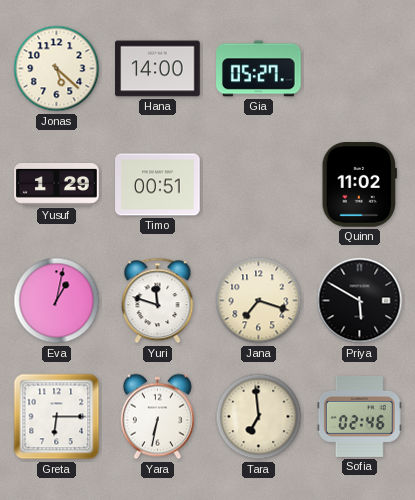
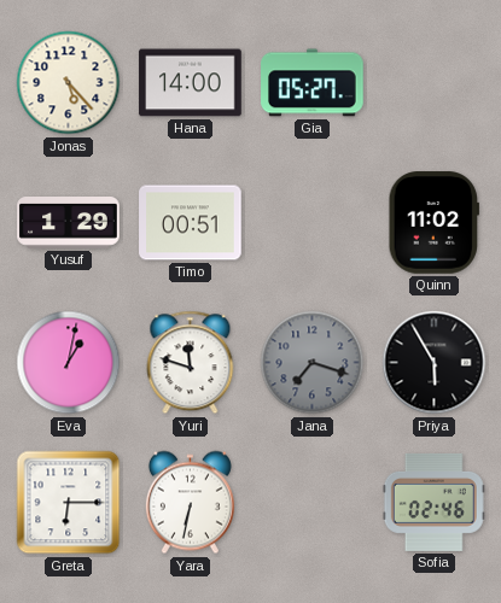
Jonas: 5:22 -> 5:23 (69, 83)
Jana dial: cream -> grey (313, 363)
Priya: 5:50 -> 5:55 (435, 363)
Tara: 6:59 -> none (259, 417)
